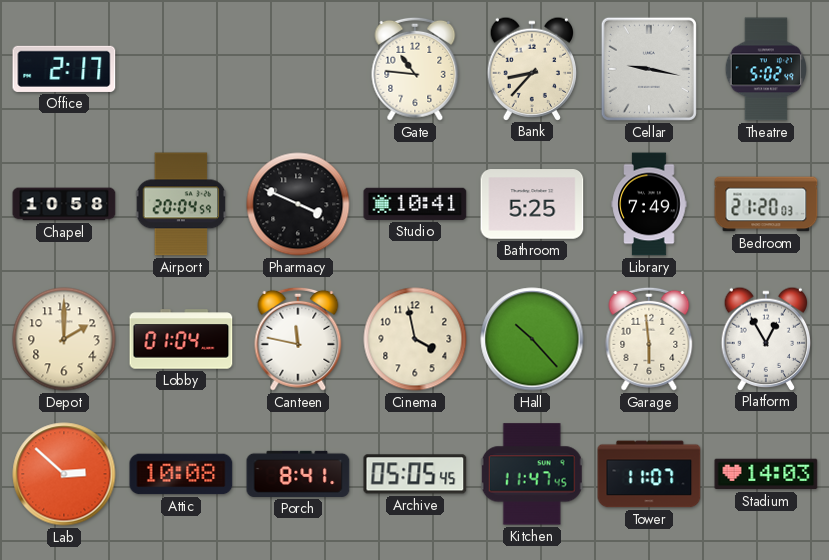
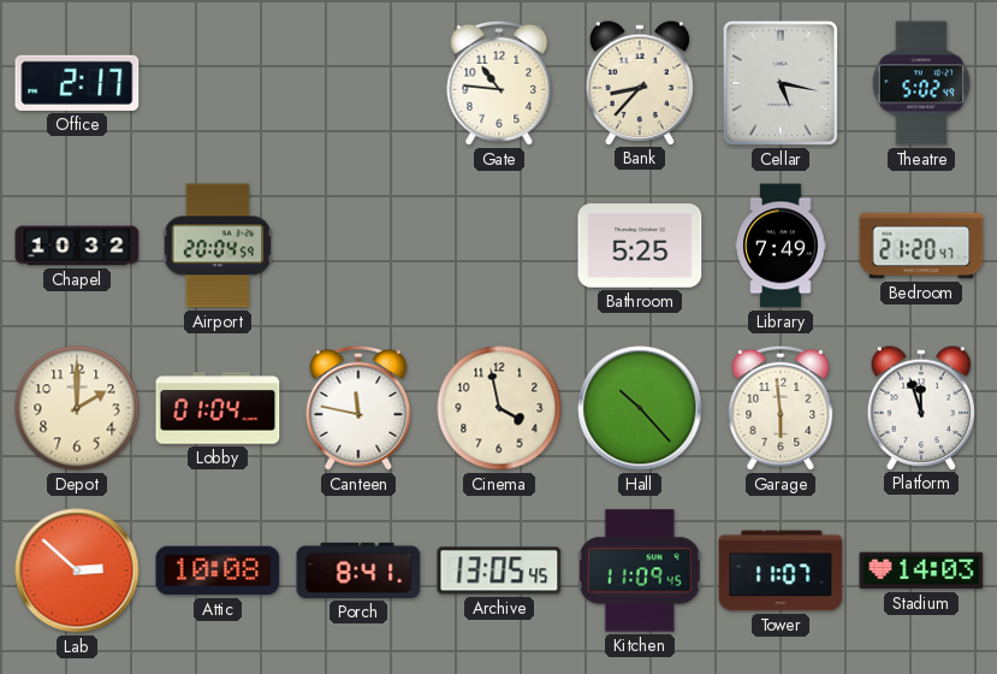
Cellar: 9:17 -> 5:17 (781, 83)
Chapel: 10:58 -> 10:32 (77, 246)
Pharmacy: 3:49 -> none (298, 204)
Studio: 10:41 -> none (415, 204)
Bedroom: 21:20:03 -> 21:20:47 (921, 246)
Platform: 12:55 -> 11:57 (921, 407)
Archive: 05:05 -> 13:05 (499, 570)
Kitchen: 11:47 -> 11:09 (640, 570)
